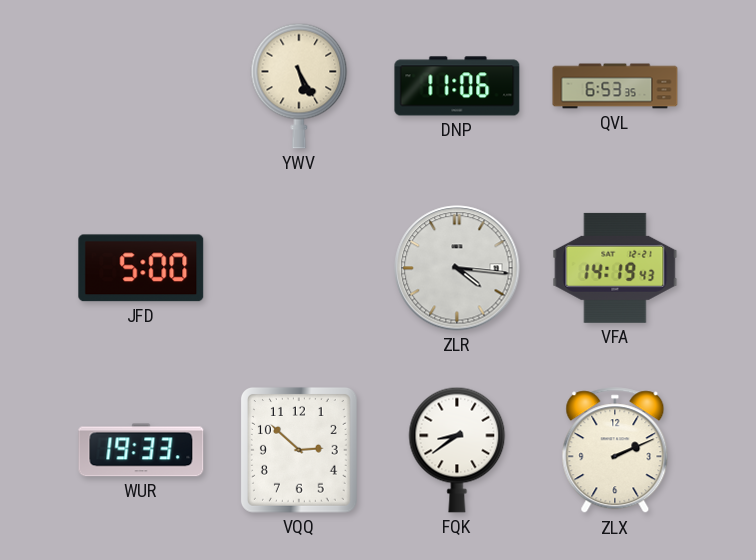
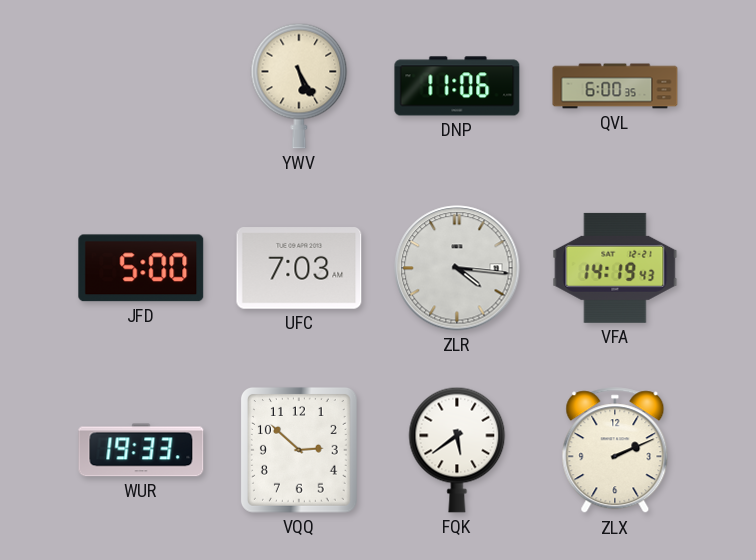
QVL: 6:53 -> 6:00 (615, 86)
UFC: none -> 7:03 (299, 268)
FQK: 8:39 -> 5:39 (457, 450)
